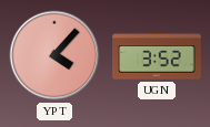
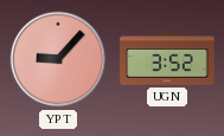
YPT: 4:07 -> 9:07 (58, 59)
